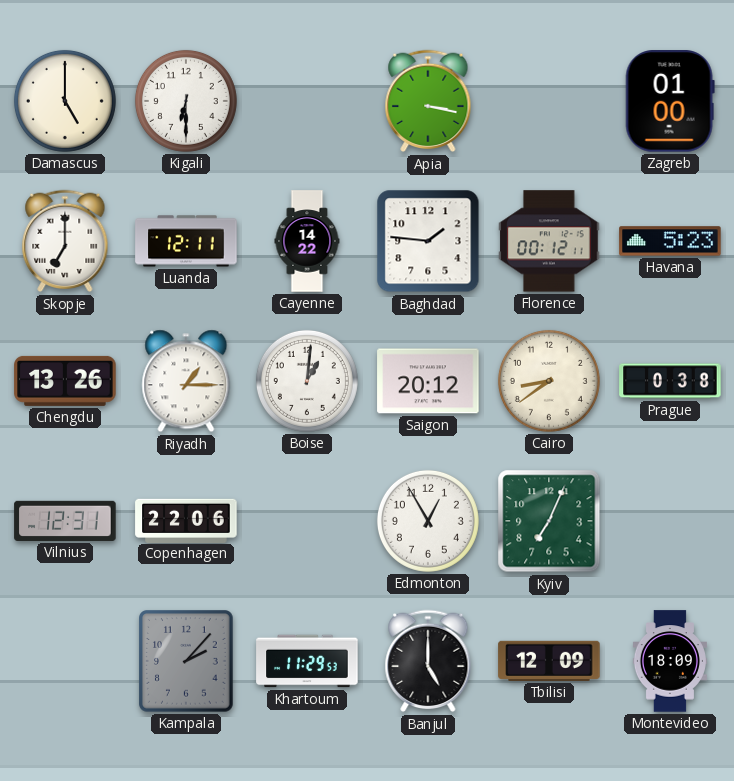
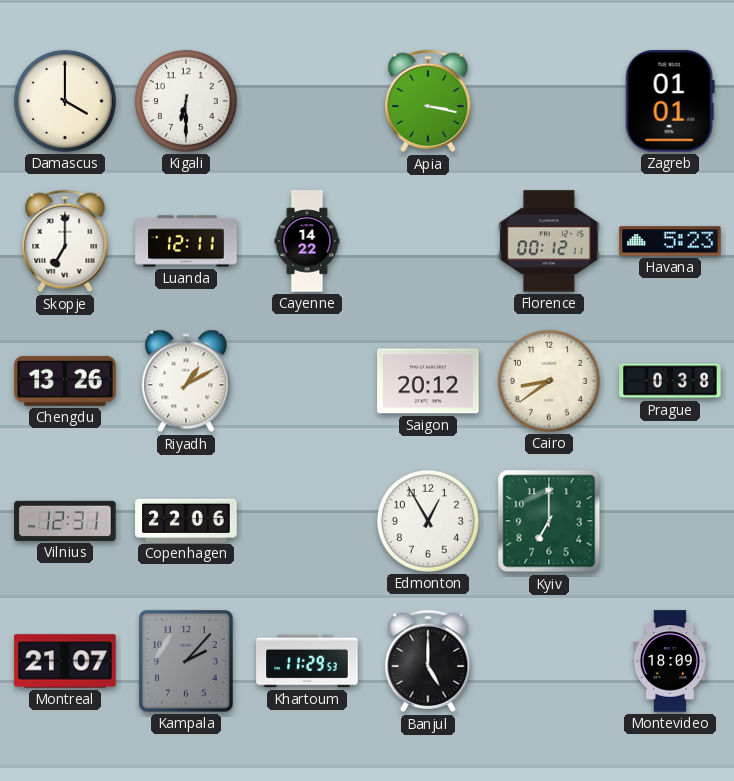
Damascus: 5:00 -> 4:00 (65, 101)
Zagreb: 01:00 -> 01:01 (670, 101)
Baghdad: 1:46 -> none (428, 241)
Riyadh: 1:15 -> 1:10 (186, 381)
Boise: 1:01 -> none (307, 381)
Kyiv: 7:04 -> 7:00 (549, 521)
Montreal: none -> 21:07 (65, 661)
Tbilisi: 12:09 -> none (549, 661)
